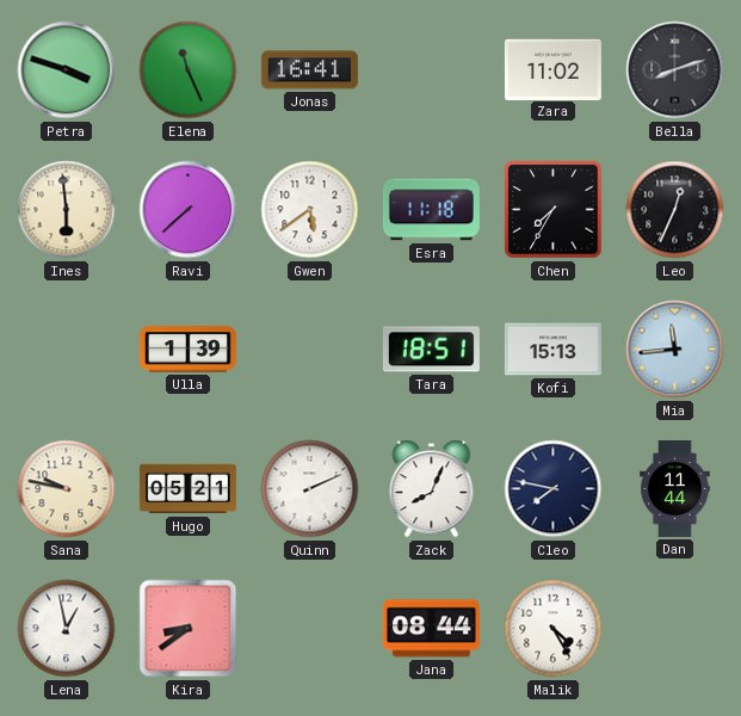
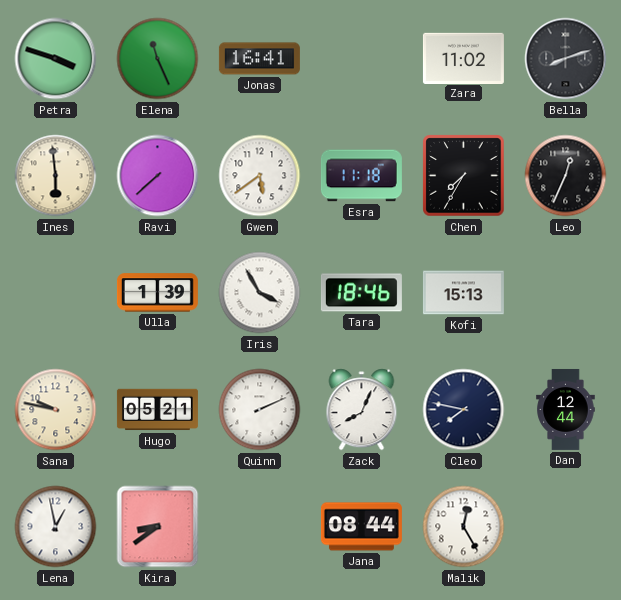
Iris: none -> 3:55 (260, 293)
Tara: 18:51 -> 18:46 (361, 293)
Mia: 11:44 -> none (675, 350)
Dan: 11:44 -> 12:44 (566, 409)
Malik: 4:25 -> 12:25 (464, 527)
